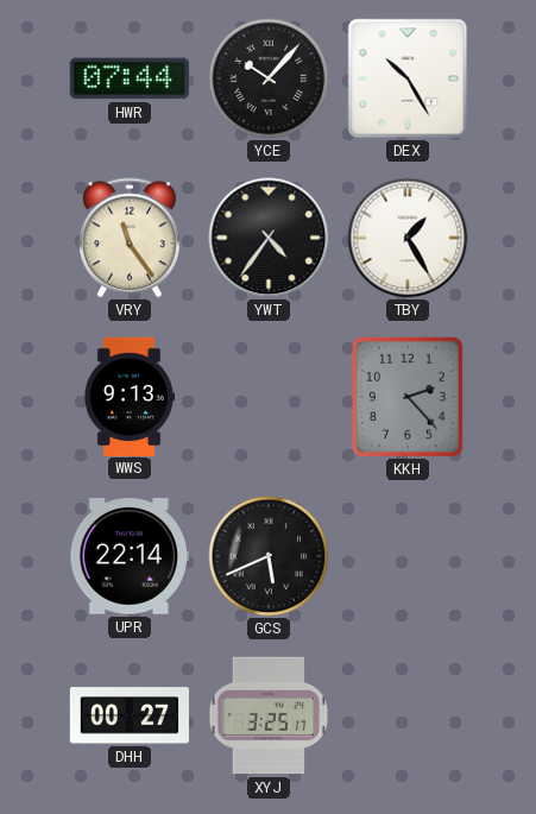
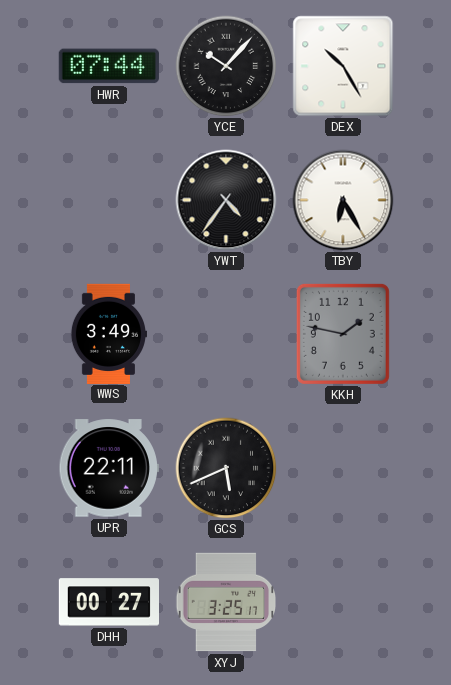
VRY: 11:24 -> none (131, 238)
TBY: 1:25 -> 6:25 (343, 200)
WWS: 9:13 -> 3:49 (108, 333)
KKH: 2:23 -> 1:47 (343, 334)
UPR: 22:14 -> 22:11 (109, 468)
